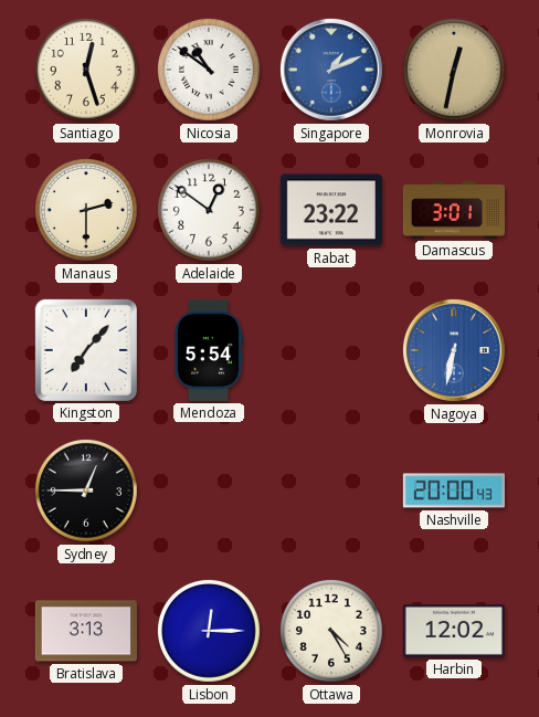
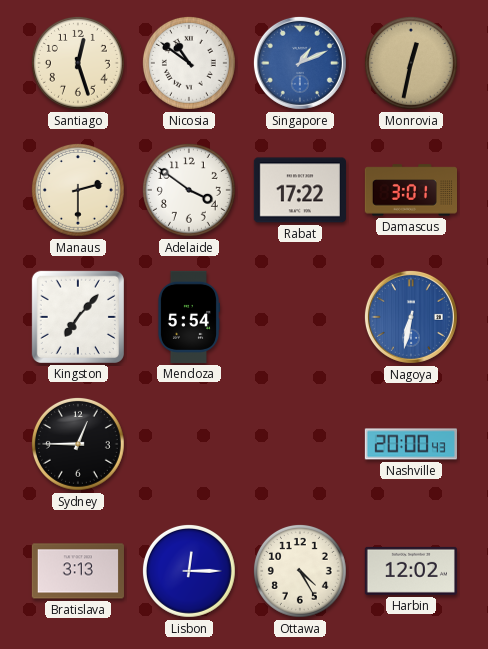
Adelaide: 12:51 -> 3:51 (189, 190)
Rabat: 23:22 -> 17:22 (300, 190)
